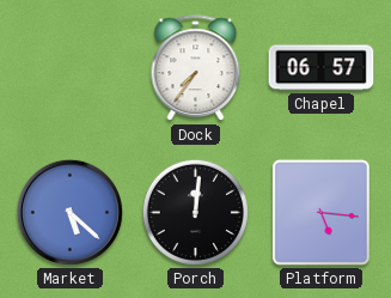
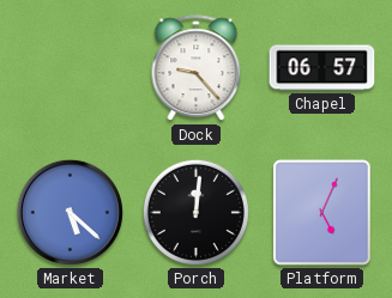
Dock: 7:36 -> 9:23 (197, 68)
Platform: 5:16 -> 5:04 (321, 212)
